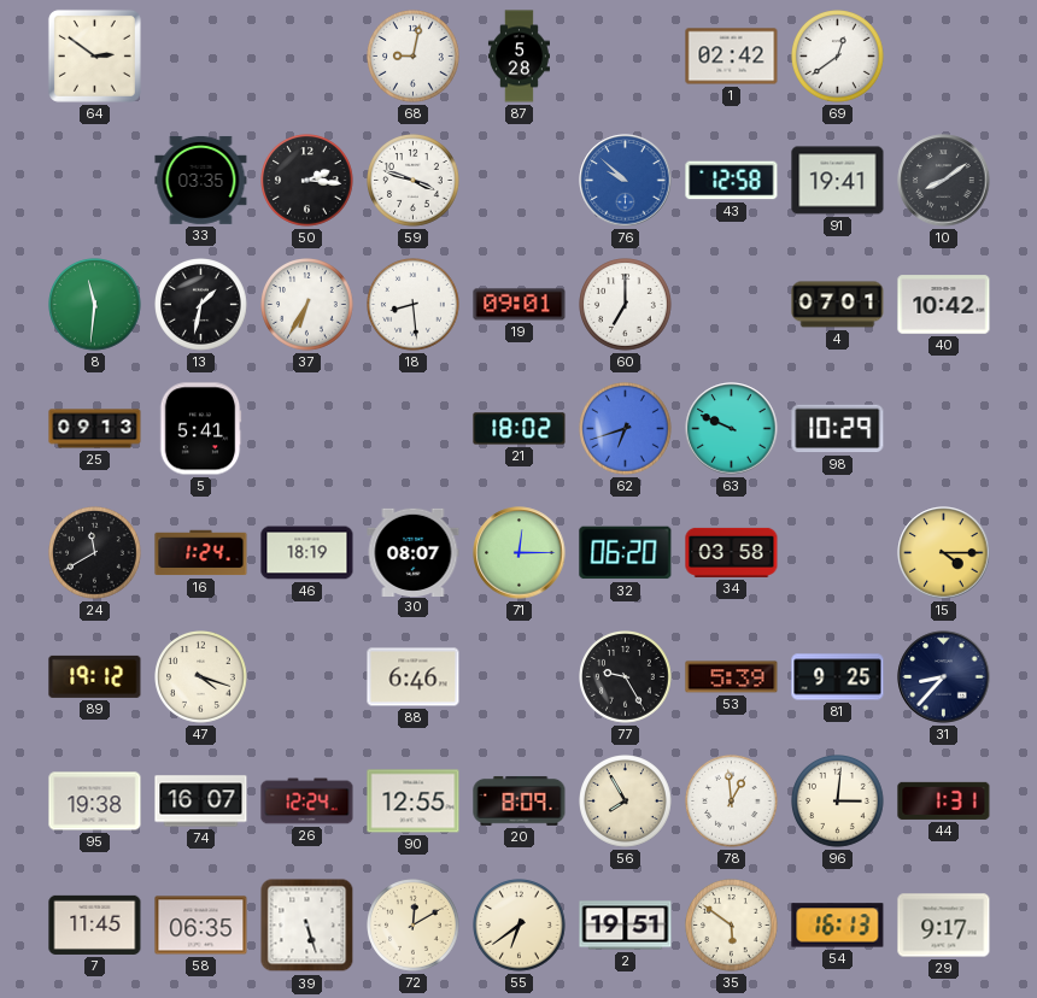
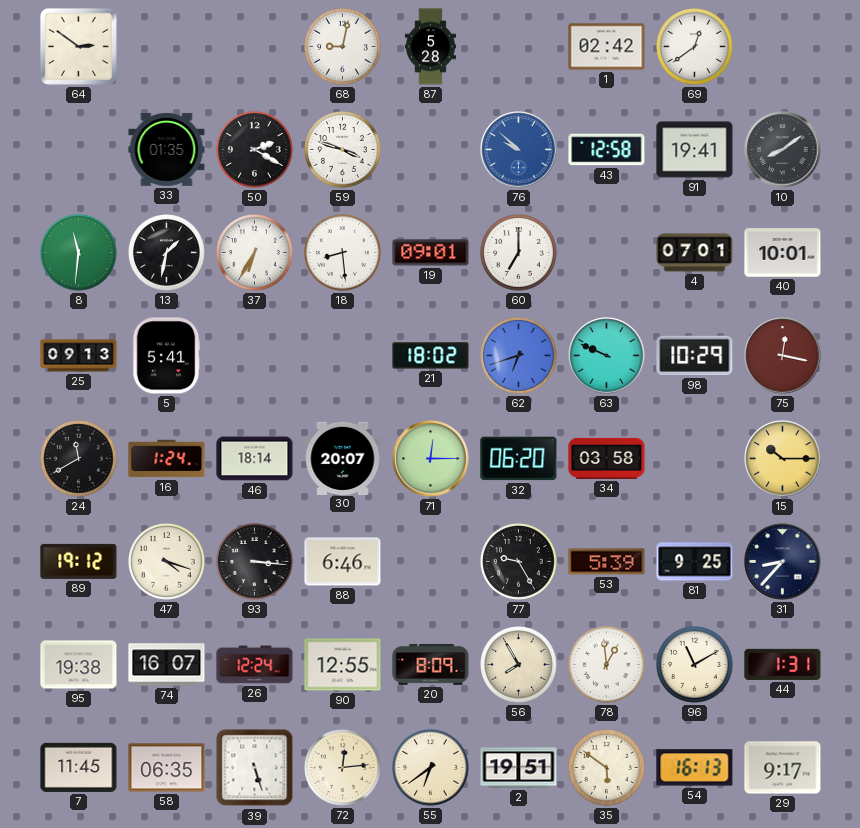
33: 03:35 -> 01:35 (167, 149)
50: 2:16 -> 2:20 (255, 150)
40: 10:42 -> 10:01 (783, 253)
75: none -> 12:17 (783, 356)
46: 18:19 -> 18:14 (255, 459)
30: 08:07 -> 20:07 (343, 458)
15: 4:15 -> 10:15 (783, 459)
93: none -> 3:16 (255, 562)
96: 3:01 -> 11:10 (695, 665)
72: 12:10 -> 12:14 (343, 768)
